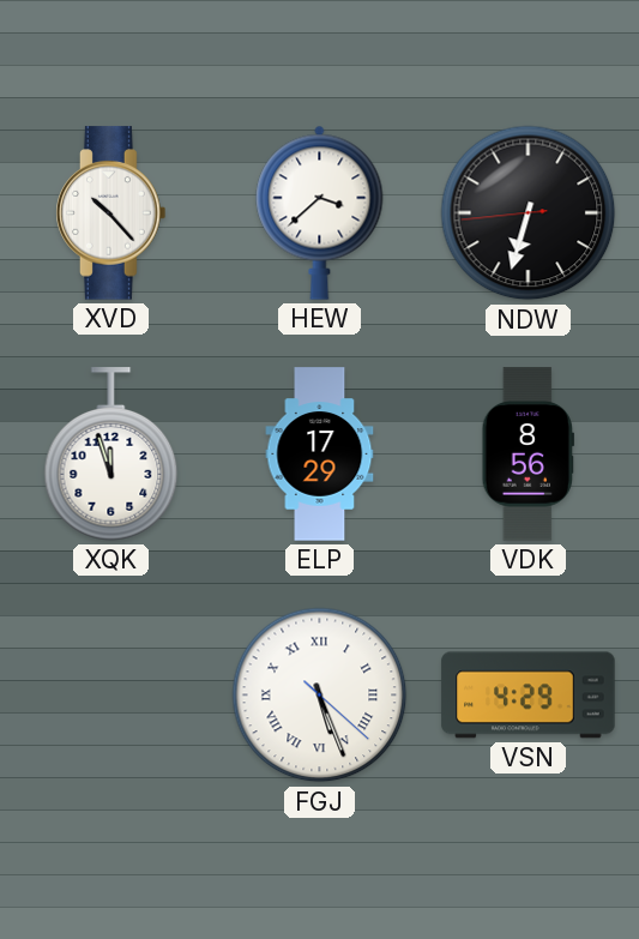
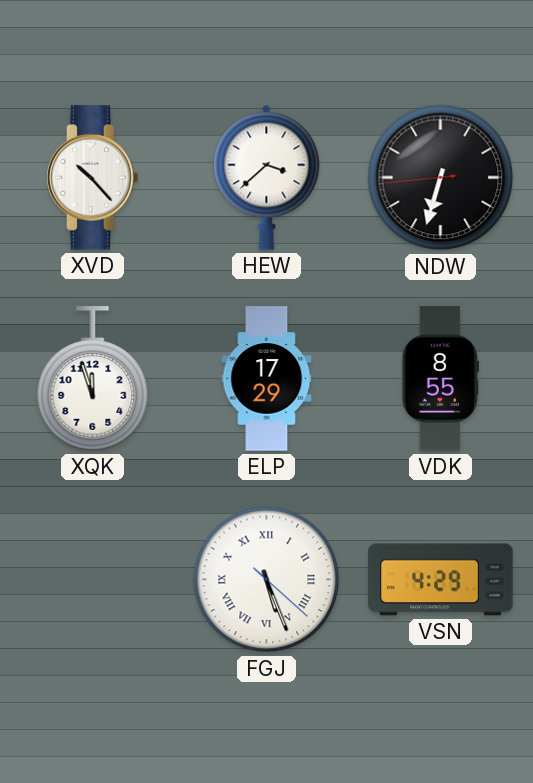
VDK: 8:56 -> 8:55 (440, 379)
